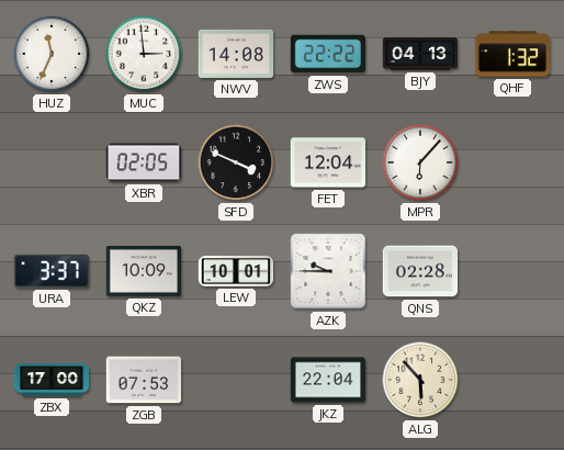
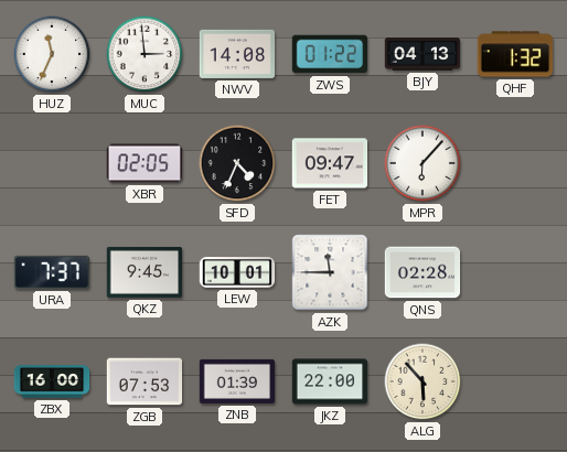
ZWS: 22:22 -> 01:22 (329, 54)
SFD: 3:49 -> 4:34 (237, 163)
FET: 12:04 -> 09:47 (330, 163)
URA: 3:37 -> 7:37 (52, 272)
QKZ: 10:09 -> 9:45 (145, 272)
AZK: 9:45 -> 11:45 (330, 272)
ZBX: 17:00 -> 16:00 (52, 381)
ZNB: none -> 01:39 (237, 381)
JKZ: 22:04 -> 22:00 (330, 381)
